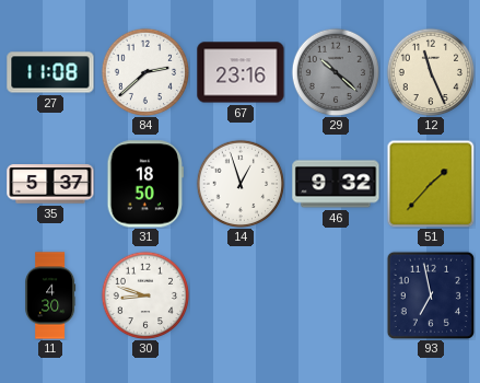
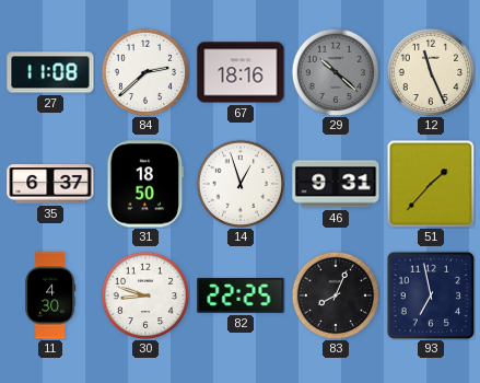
67: 23:16 -> 18:16 (241, 72)
35: 5:37 -> 6:37 (50, 184)
46: 9:32 -> 9:31 (336, 184)
82: none -> 22:25 (241, 295)
83: none -> 8:04 (336, 295)
